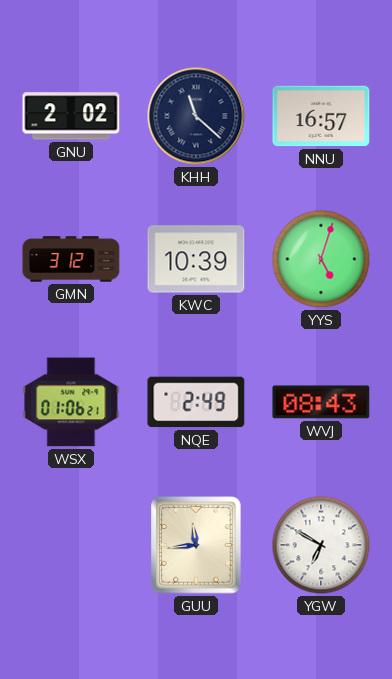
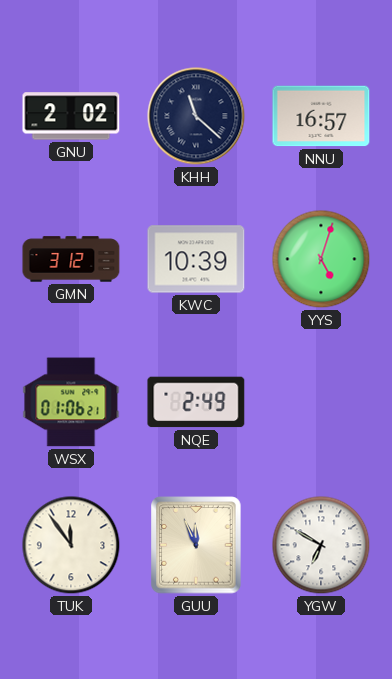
WVJ: 08:43 -> none (321, 402)
TUK: none -> 11:54 (71, 545)
GUU: 11:44 -> 11:56 (196, 545)
